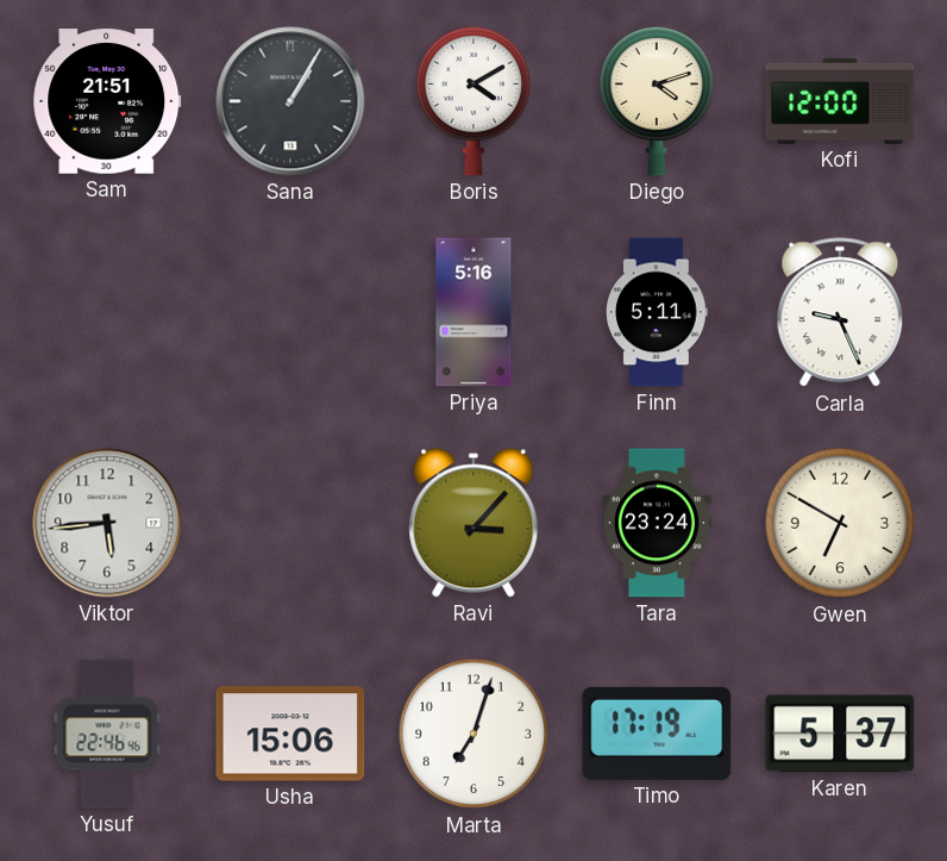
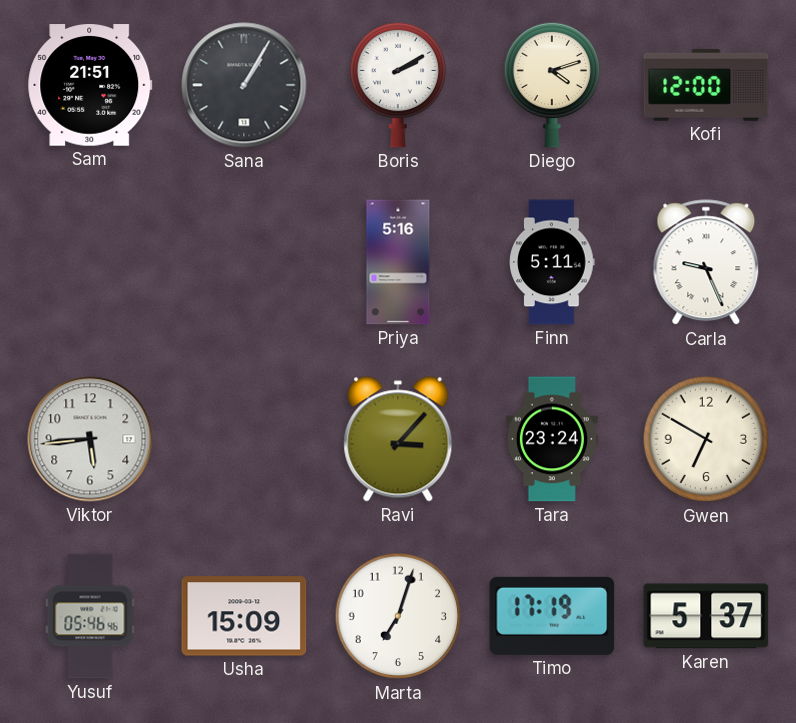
Boris: 4:10 -> 2:10 (397, 85)
Yusuf: 22:46 -> 05:46 (90, 616)
Usha: 15:06 -> 15:09 (244, 616)
